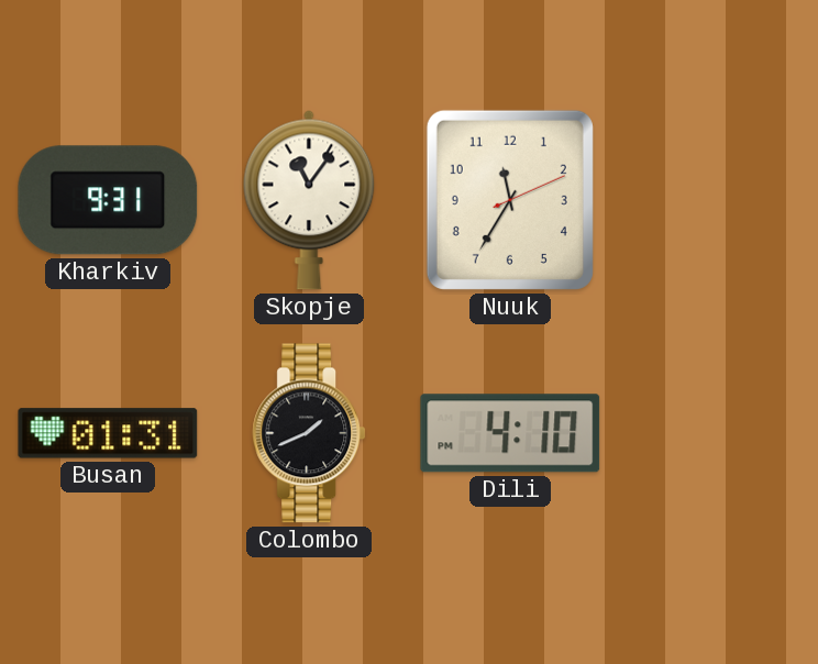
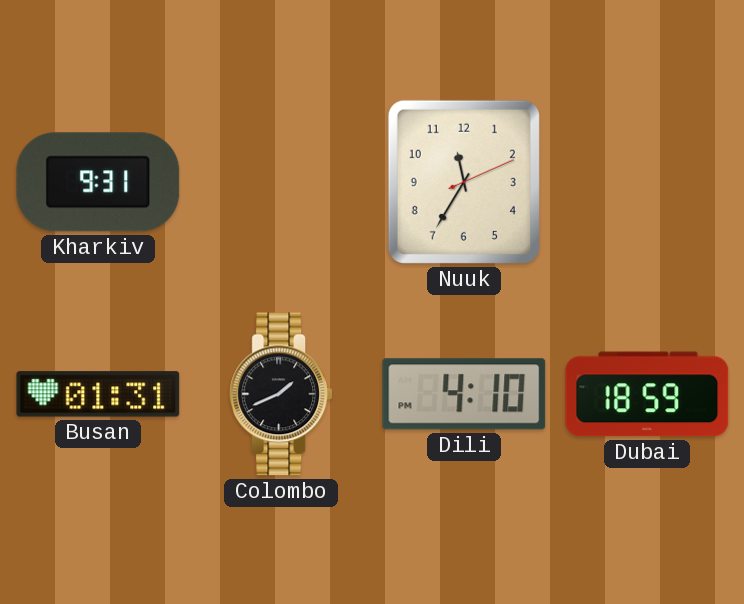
Skopje: 11:06 -> none (309, 200)
Dubai: none -> 18:59 (647, 394)
